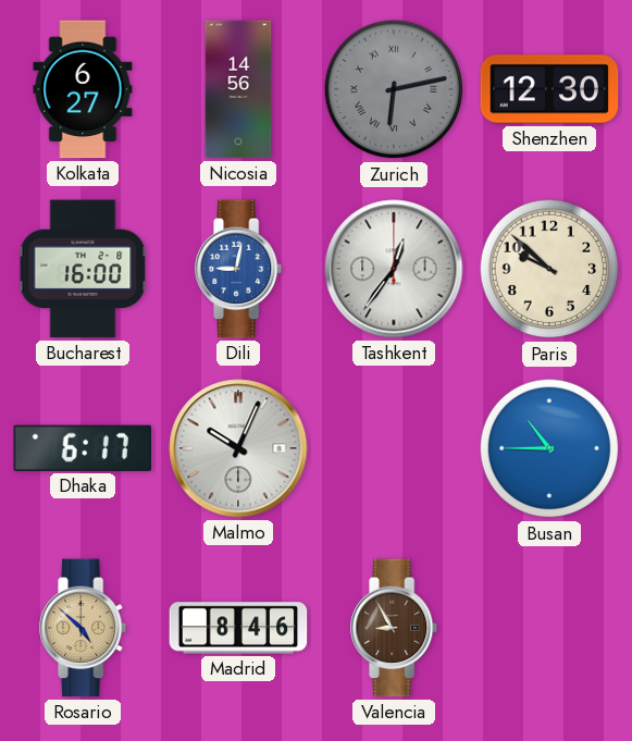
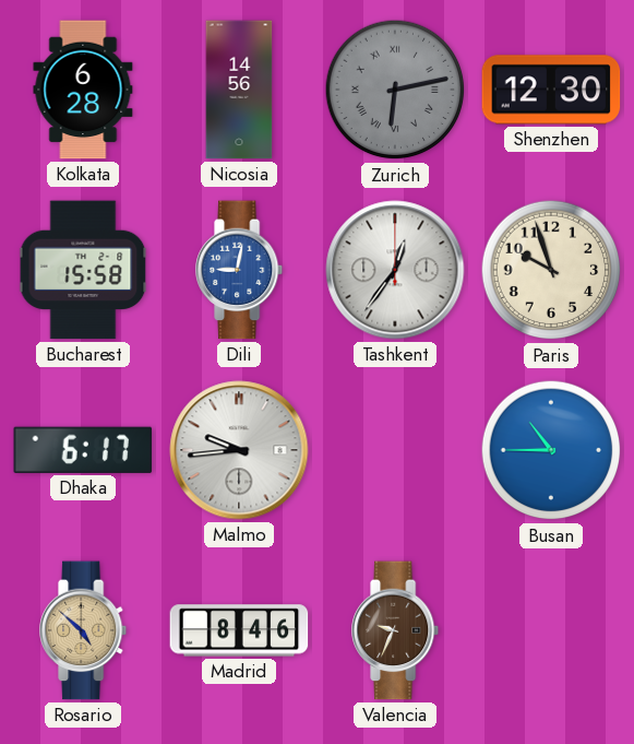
Kolkata: 6:27 -> 6:28 (83, 90)
Bucharest: 16:00 -> 15:58 (83, 270)
Paris: 9:52 -> 9:57 (551, 270)
Malmo: 10:04 -> 9:44 (239, 450)
Valencia: 8:55 -> 9:34 (396, 630)
